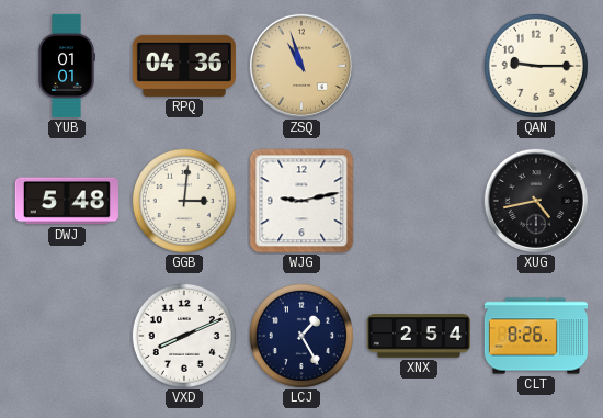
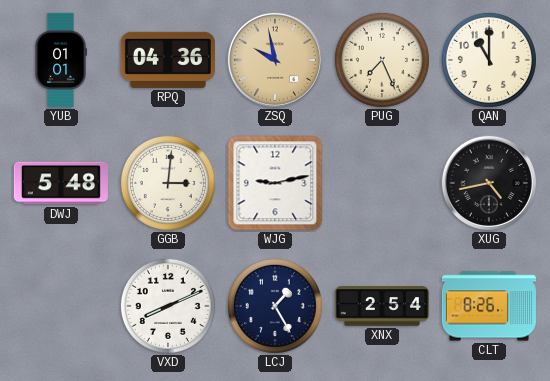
ZSQ: 10:57 -> 9:58 (275, 60)
PUG: none -> 7:26 (382, 60)
QAN: 9:15 -> 11:00 (489, 60)
